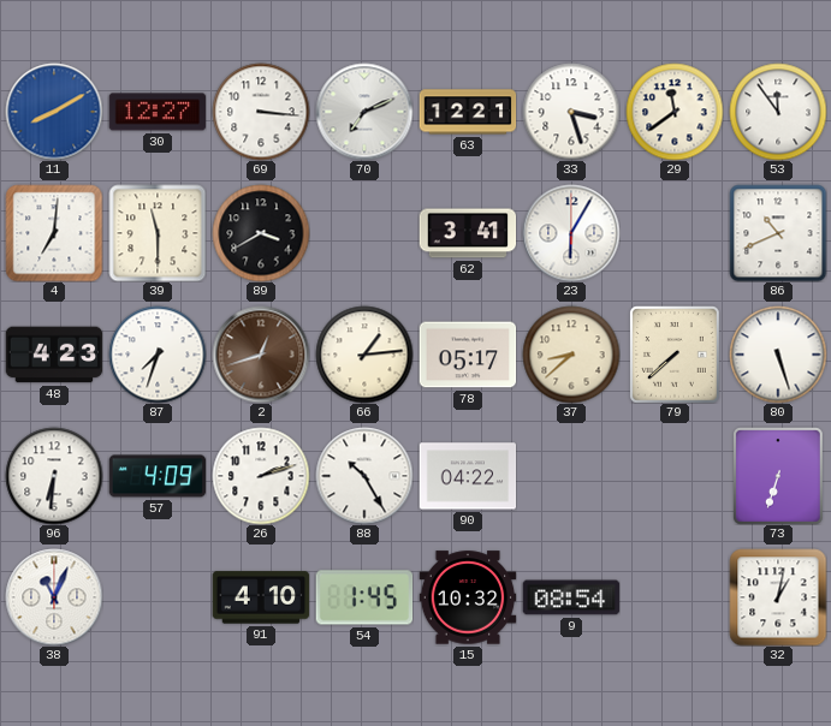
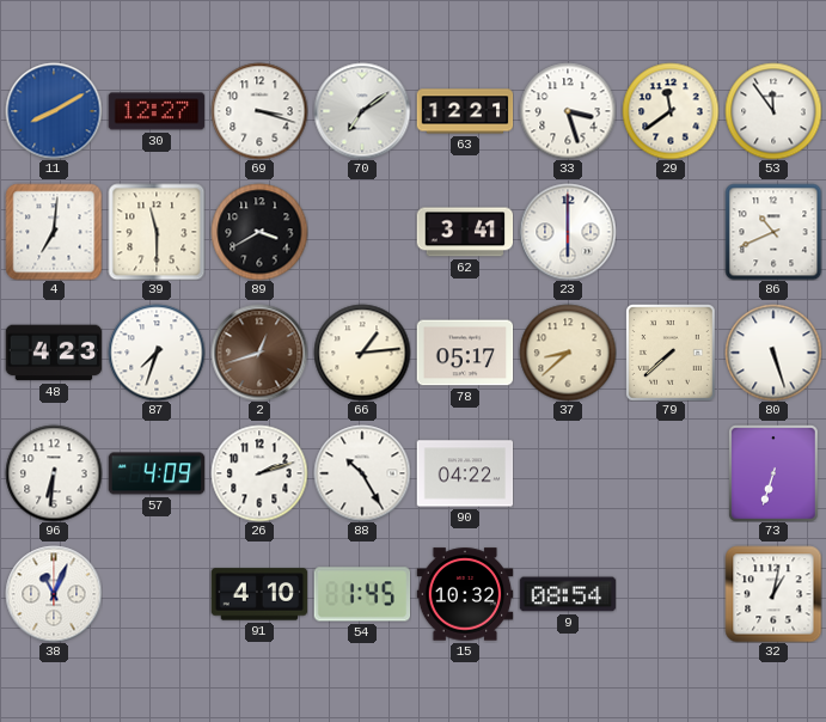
69: 3:16 -> 3:18 (259, 111)
70: 7:11 -> 7:09 (362, 111)
23: 6:05 -> 6:00 (568, 232)
